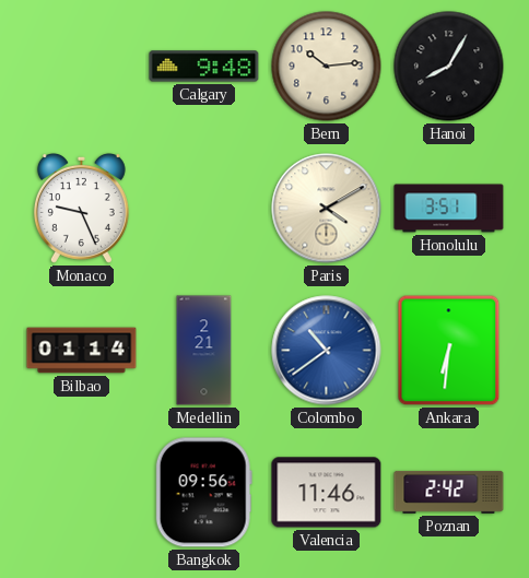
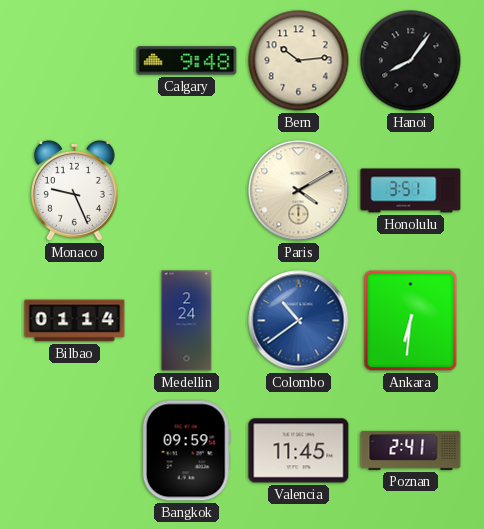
Hanoi: 8:05 -> 8:06 (411, 61)
Medellin: 2:21 -> 2:24 (187, 321)
Bangkok: 09:56 -> 09:59 (186, 451)
Valencia: 11:46 -> 11:45 (299, 451)
Poznan: 2:42 -> 2:41 (411, 450)
